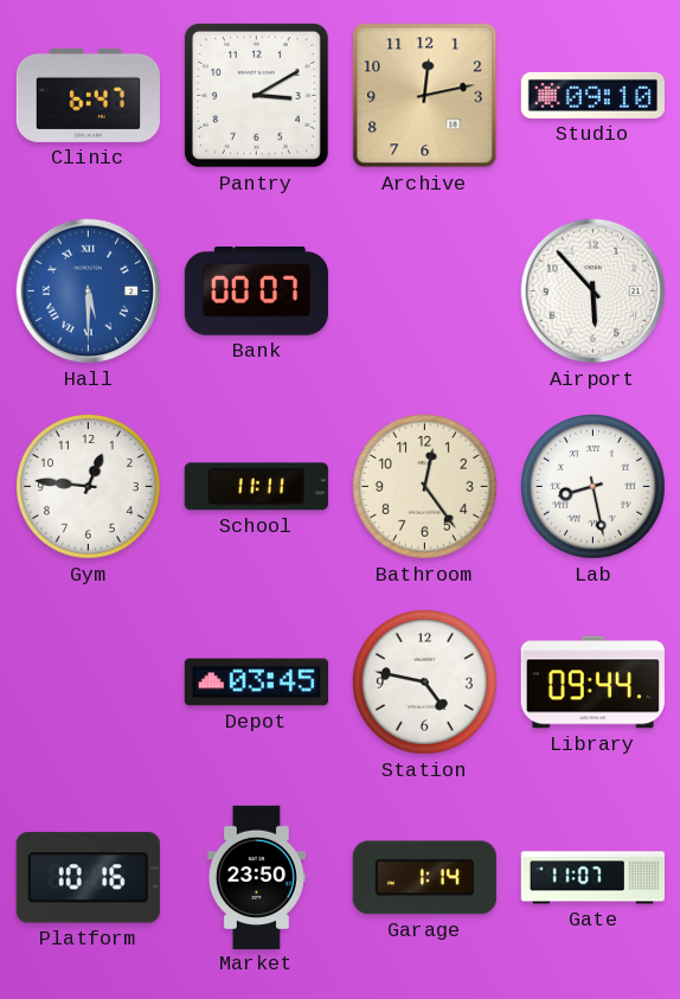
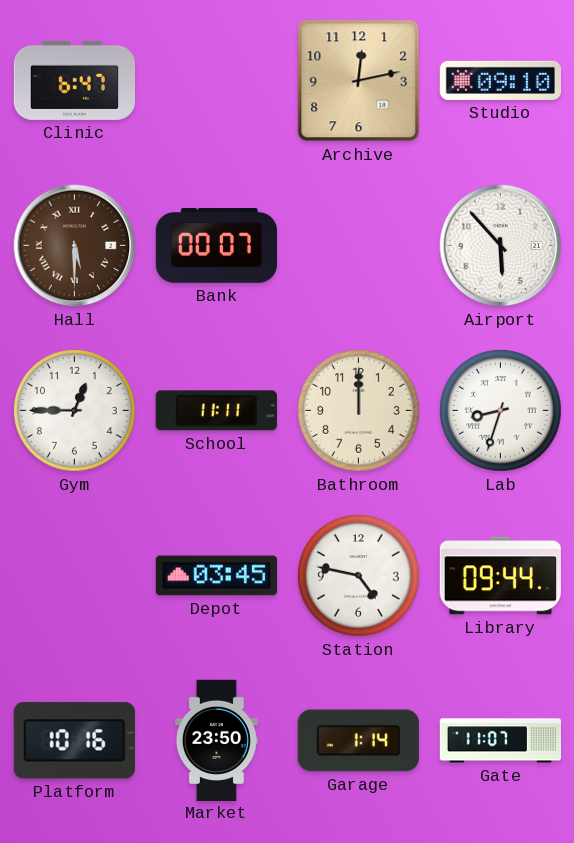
Pantry: 3:10 -> none (256, 95)
Hall dial: blue -> brown (75, 246)
Gym: 12:46 -> 12:45 (75, 411)
Bathroom: 12:24 -> 12:00 (359, 411)
Lab: 8:28 -> 8:33 (501, 411)
